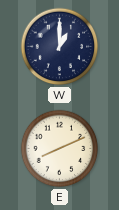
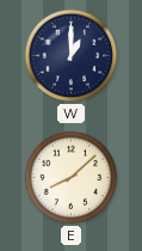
E: 8:11 -> 8:08 (72, 178)
